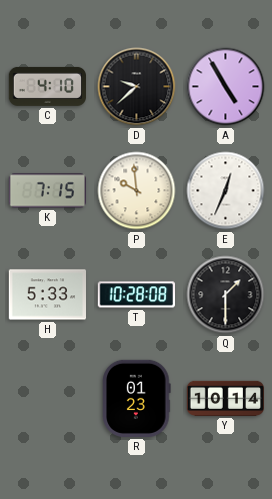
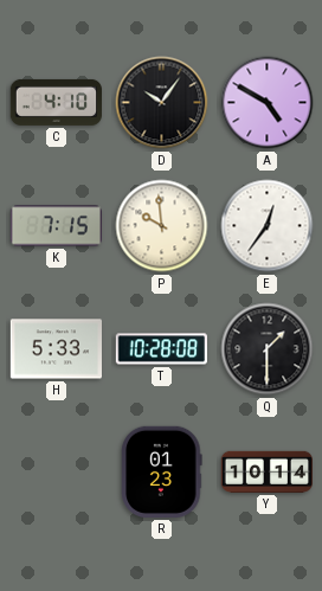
D: 9:38 -> 10:06 (162, 103)
A: 4:55 -> 4:50 (268, 103)
E: 12:34 -> 12:36 (268, 226)
